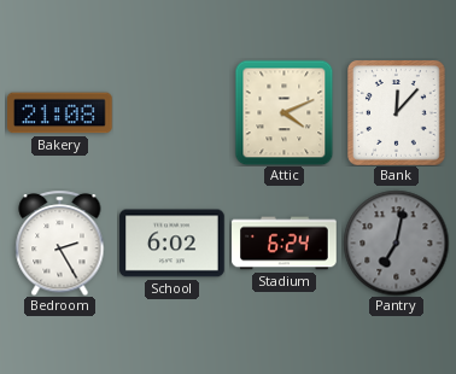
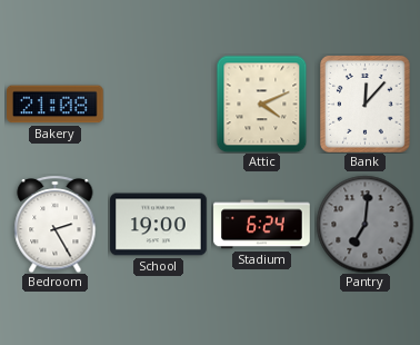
School: 6:02 -> 19:00 (159, 225)
Pantry: 7:02 -> 7:01 (364, 224)
